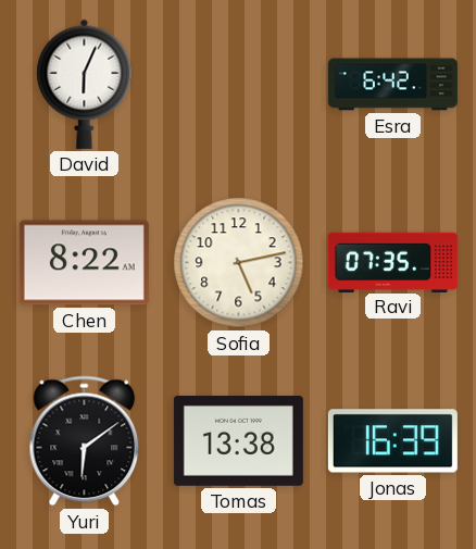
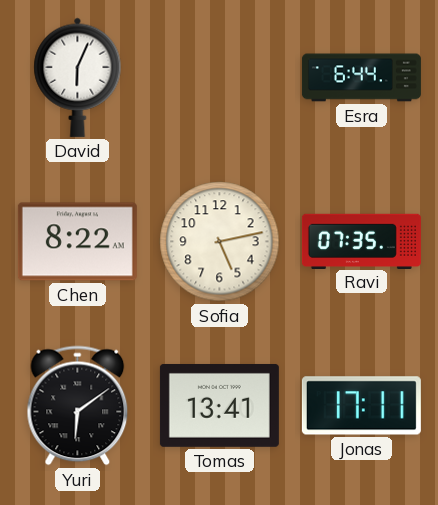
Esra: 6:42 -> 6:44 (361, 78)
Tomas: 13:38 -> 13:41 (219, 405)
Jonas: 16:39 -> 17:11 (361, 406)
